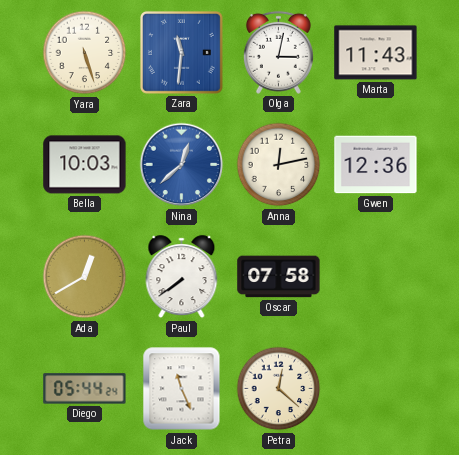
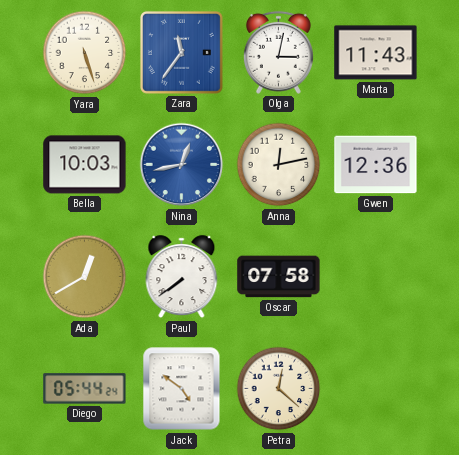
Zara: 11:31 -> 11:36 (181, 52)
Nina: 12:38 -> 12:43 (182, 165)
Jack: 11:26 -> 4:51 (182, 389)
